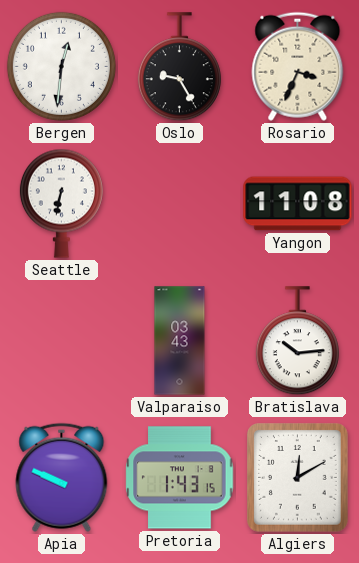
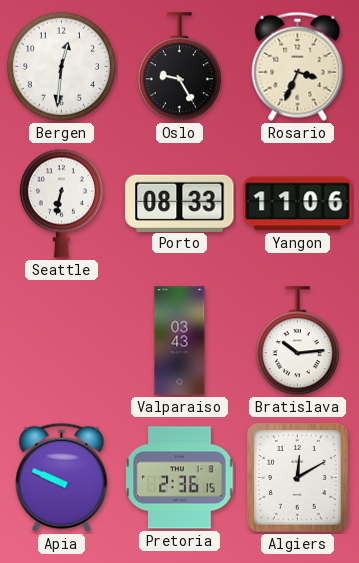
Porto: none -> 08:33 (180, 203)
Yangon: 11:08 -> 11:06 (298, 204)
Pretoria: 1:43 -> 2:36 (180, 478)
